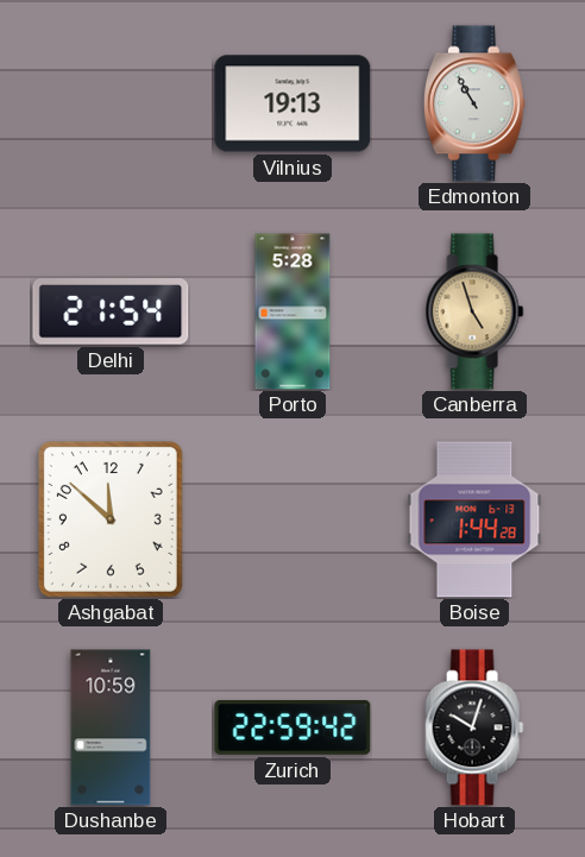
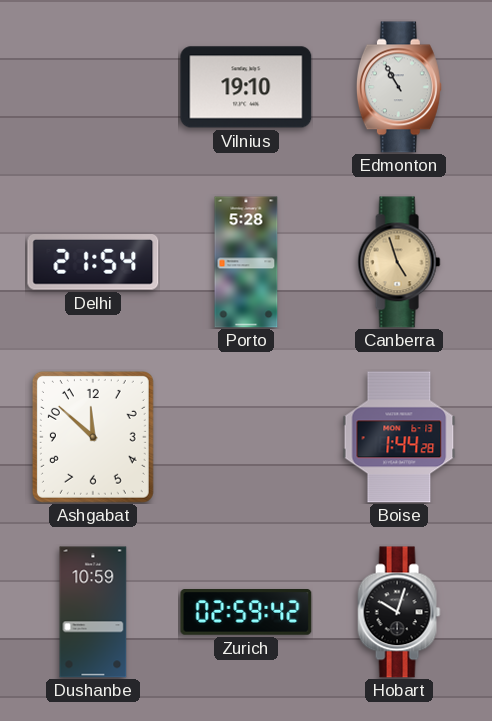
Vilnius: 19:13 -> 19:10 (246, 87)
Zurich: 22:59 -> 02:59 (246, 613)
